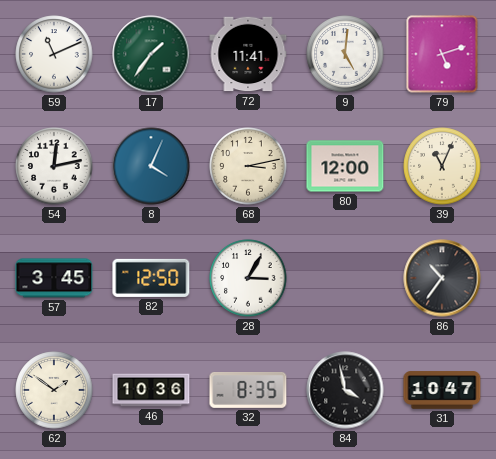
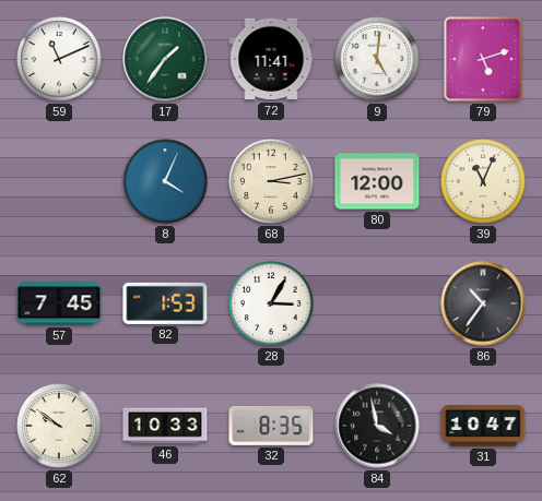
54: 12:13 -> none (54, 166)
57: 3:45 -> 7:45 (59, 303)
82: 12:50 -> 1:53 (165, 303)
62: 1:51 -> 9:51 (59, 426)
46: 10:36 -> 10:33 (165, 426)
